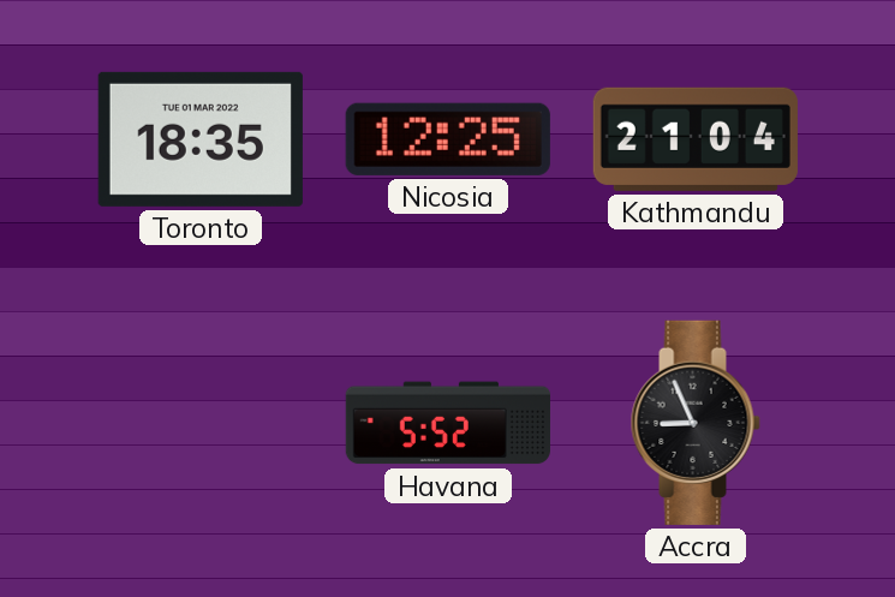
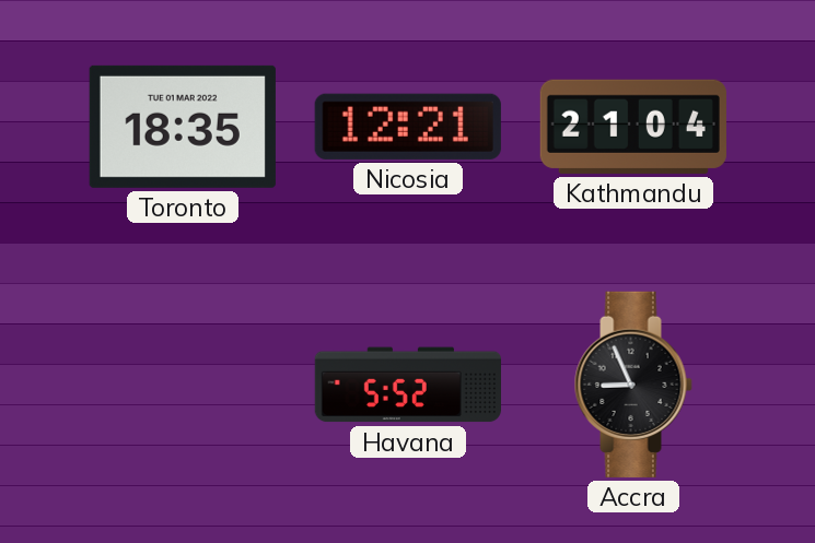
Nicosia: 12:25 -> 12:21 (408, 127)
